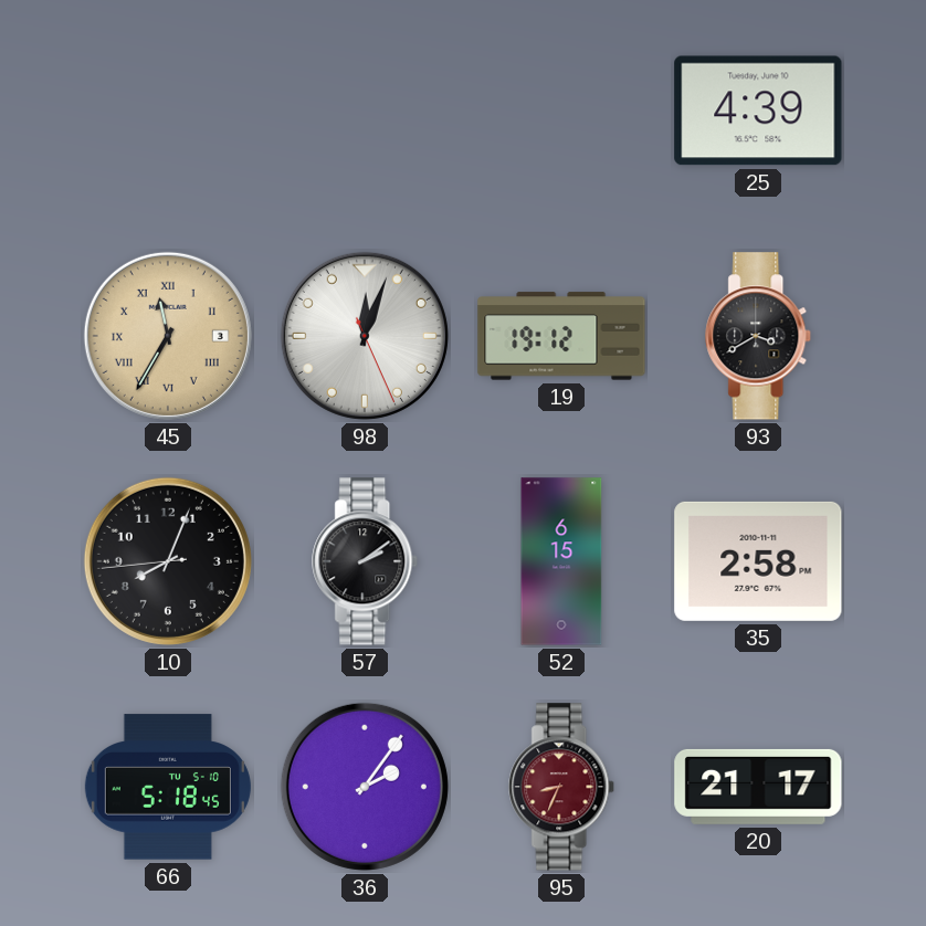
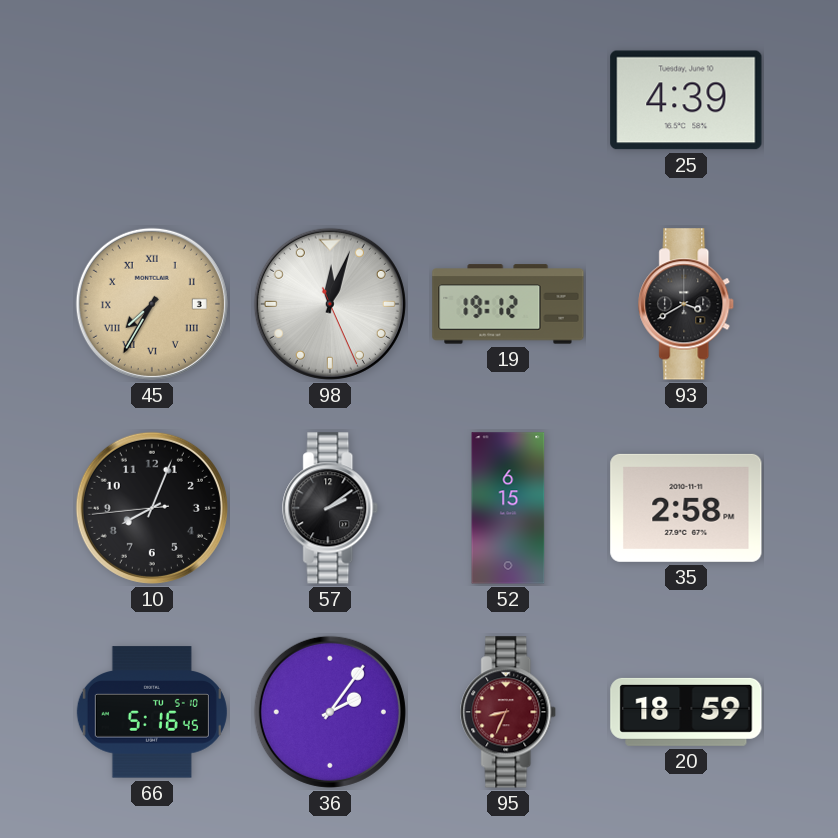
45: 11:35 -> 7:35 (152, 304)
66: 5:18 -> 5:16 (152, 712)
20: 21:17 -> 18:59 (686, 712)
